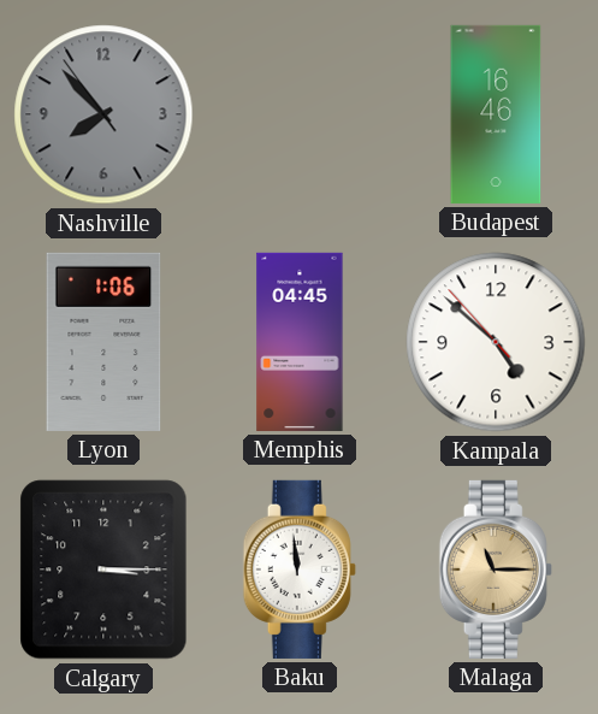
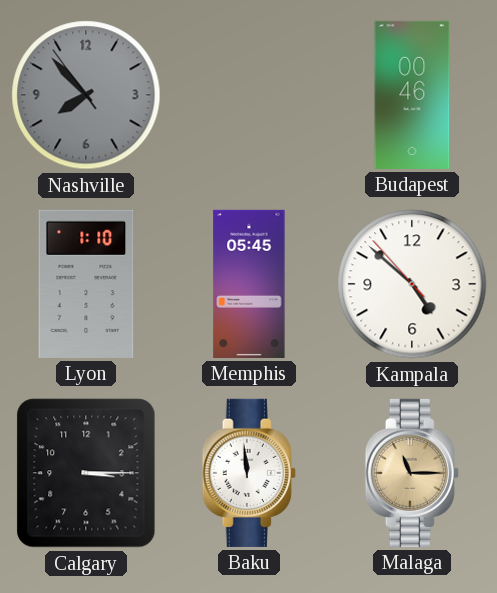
Budapest: 16:46 -> 00:46 (412, 95)
Lyon: 1:06 -> 1:10 (86, 284)
Memphis: 04:45 -> 05:45 (249, 284)
